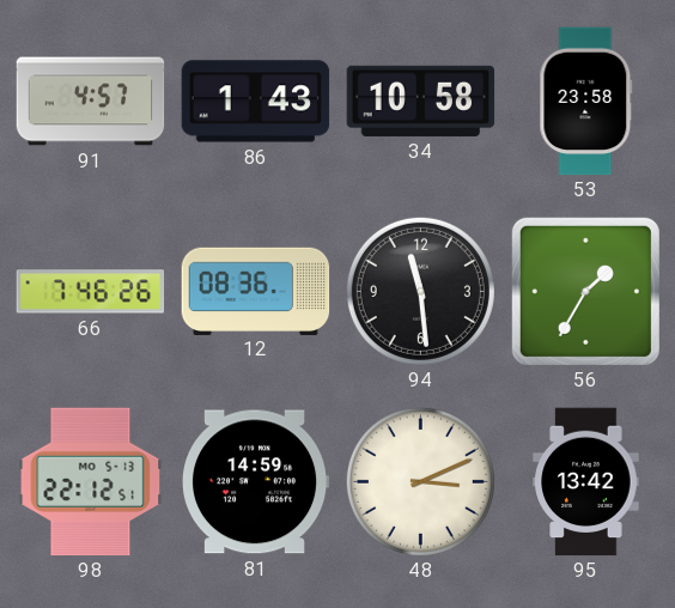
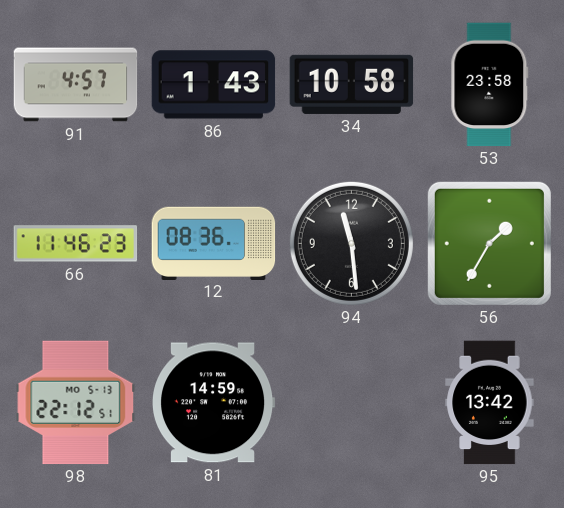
66: 7:46 -> 11:46 (76, 244)
48: 3:11 -> none (420, 481)
